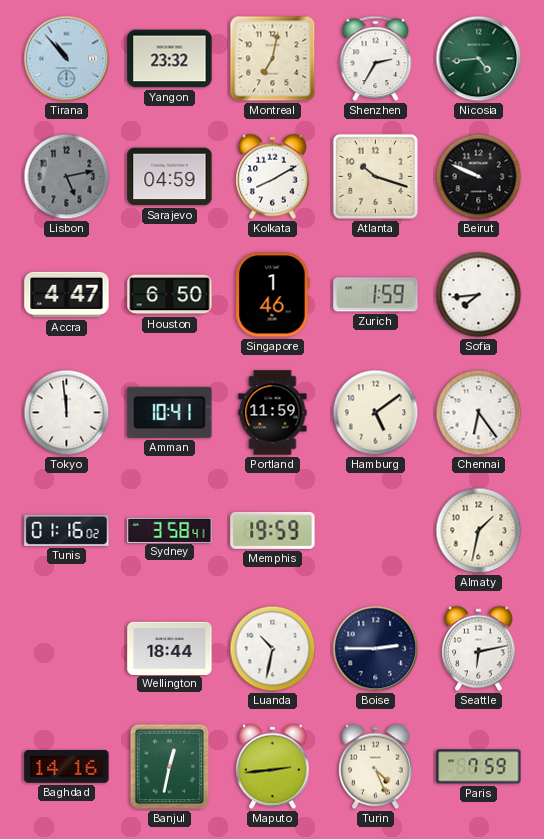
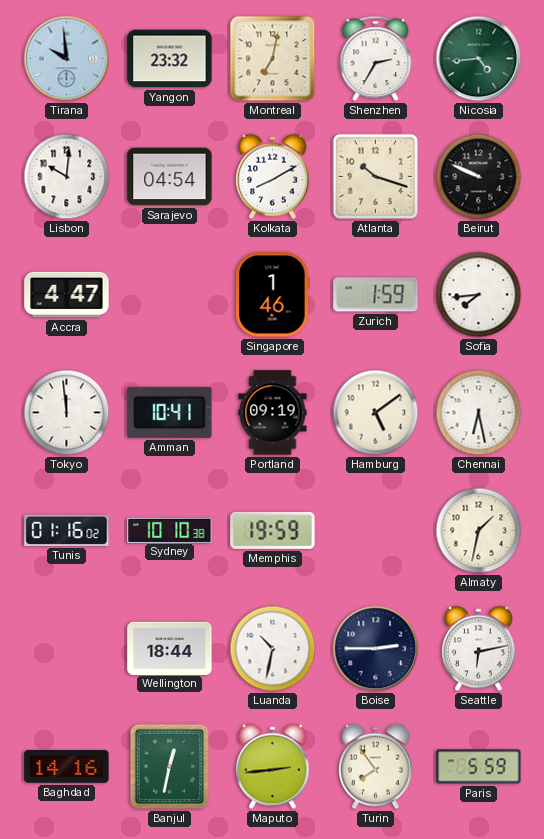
Tirana: 10:53 -> 9:59 (67, 59)
Lisbon: 5:13 -> 10:01 (67, 177)
Lisbon dial: grey -> white (67, 177)
Sarajevo: 04:59 -> 04:54 (170, 177)
Houston: 6:50 -> none (170, 295)
Portland: 11:59 -> 09:19 (273, 413)
Chennai: 6:24 -> 6:28 (479, 413)
Sydney: 3:58 -> 10:10 (170, 530)
Turin: 4:26 -> 7:54 (376, 767)
Paris: 7:59 -> 5:59 (479, 767)
